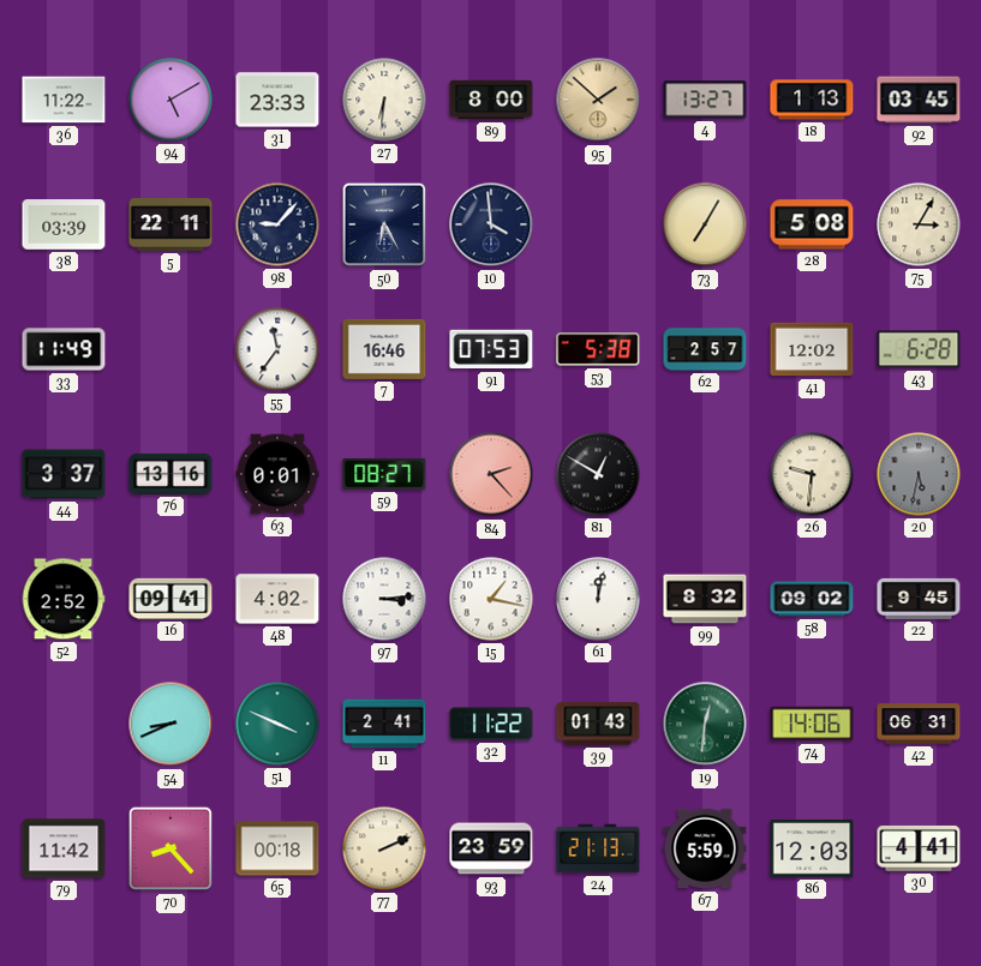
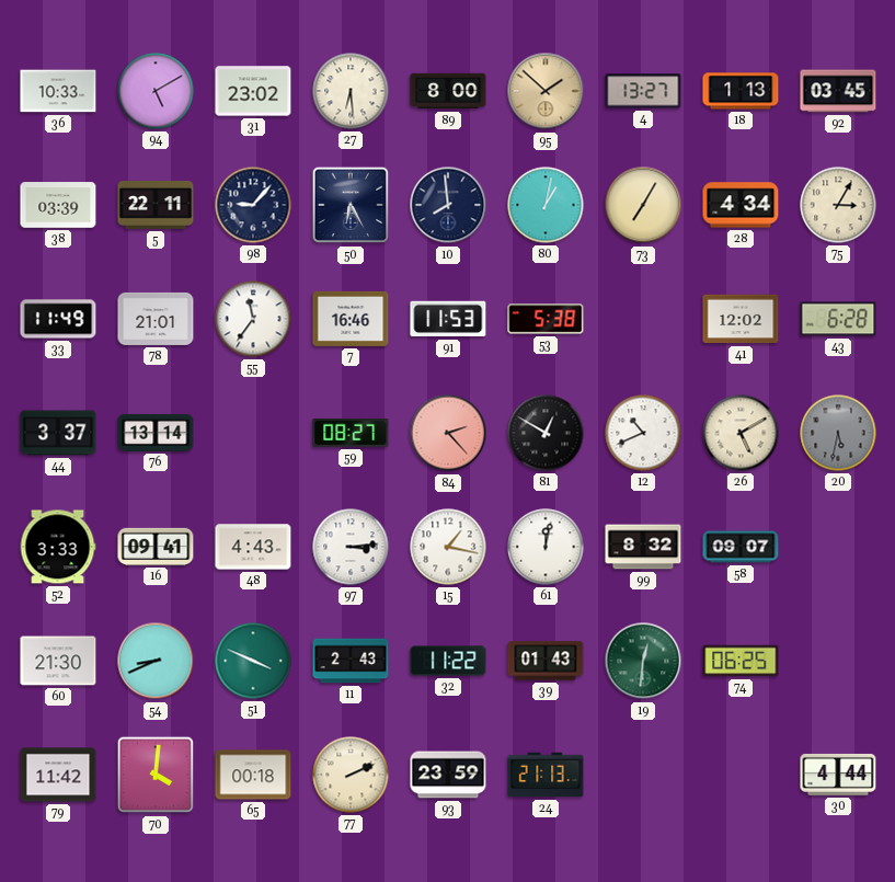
36: 11:22 -> 10:33 (58, 91)
31: 23:33 -> 23:02 (253, 91)
27: 6:31 -> 6:29 (351, 91)
10: 3:59 -> 7:59 (448, 205)
80: none -> 1:02 (546, 205)
28: 5:08 -> 4:34 (741, 205)
78: none -> 21:01 (156, 319)
91: 07:53 -> 11:53 (448, 319)
62: 2:57 -> none (705, 349)
76: 13:16 -> 13:14 (156, 433)
63: 0:01 -> none (277, 474)
12: none -> 10:41 (643, 433)
26: 9:31 -> 5:10 (741, 433)
52: 2:52 -> 3:33 (58, 547)
48: 4:02 -> 4:43 (253, 547)
58: 09:02 -> 09:07 (741, 547)
22: 9:45 -> none (919, 599)
60: none -> 21:30 (58, 661)
11: 2:41 -> 2:43 (351, 661)
74: 14:06 -> 06:25 (741, 661)
42: 06:31 -> none (919, 724)
70: 8:23 -> 4:01 (156, 775)
67: 5:59 -> none (705, 848)
86: 12:03 -> none (812, 848)
30: 4:41 -> 4:44 (838, 775)
